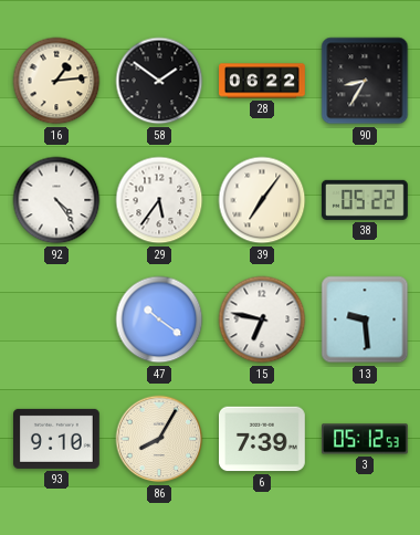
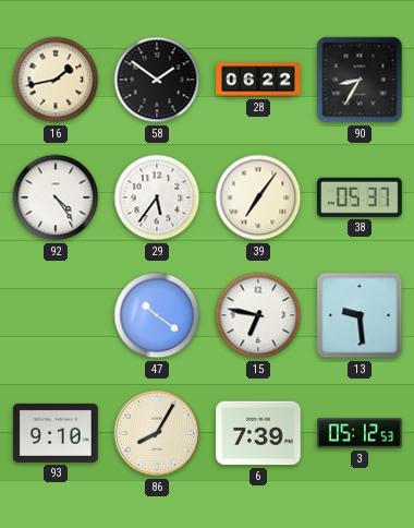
16: 1:14 -> 1:43 (56, 80)
38: 05:22 -> 05:37 (360, 197)
